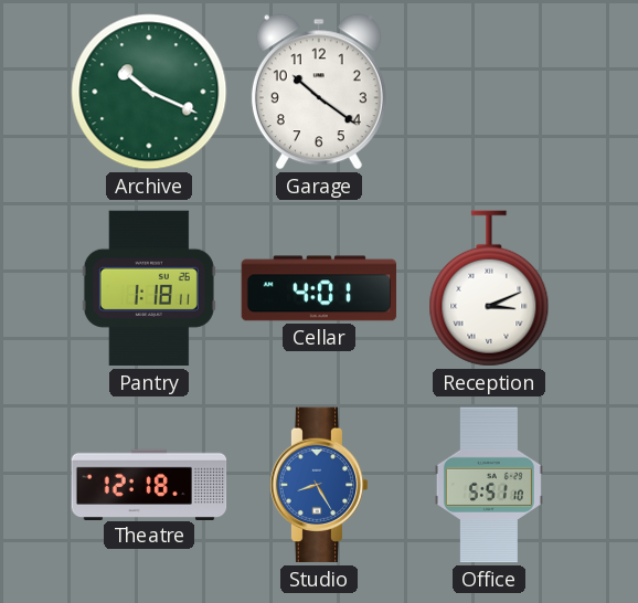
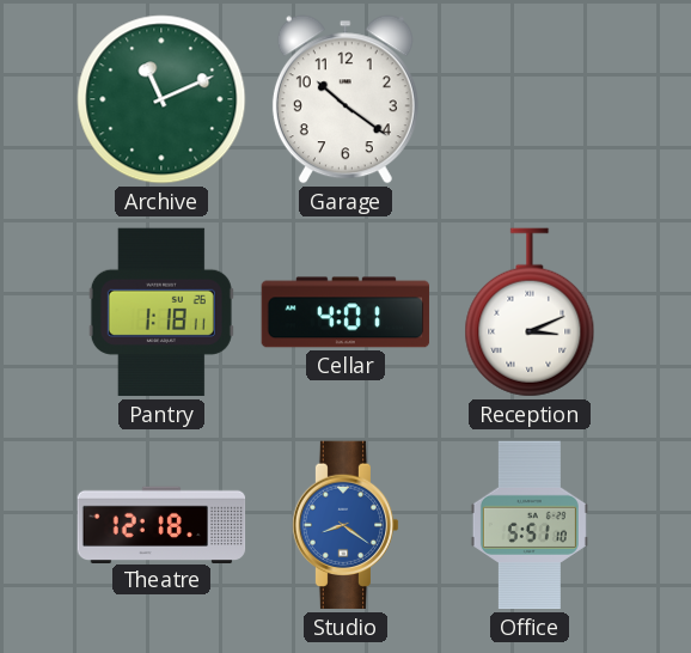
Archive: 10:19 -> 11:11 (161, 99)
Studio: 8:25 -> 8:21 (345, 525)
